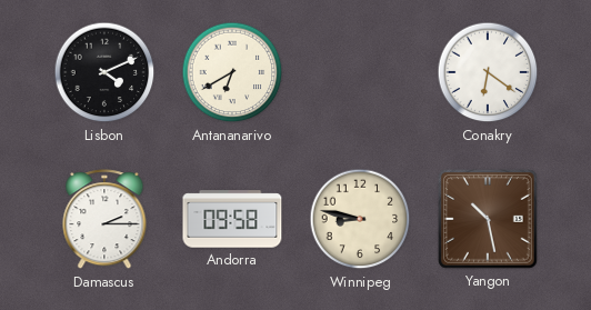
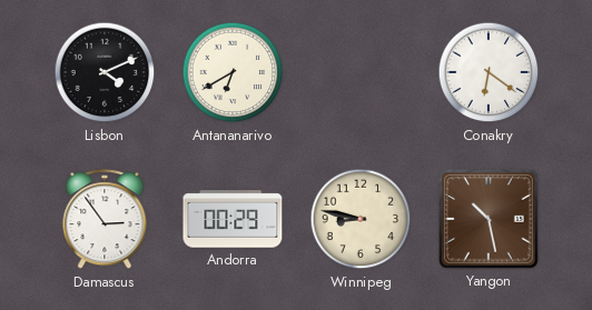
Damascus: 2:15 -> 2:54 (105, 220)
Andorra: 09:58 -> 00:29 (233, 219)
